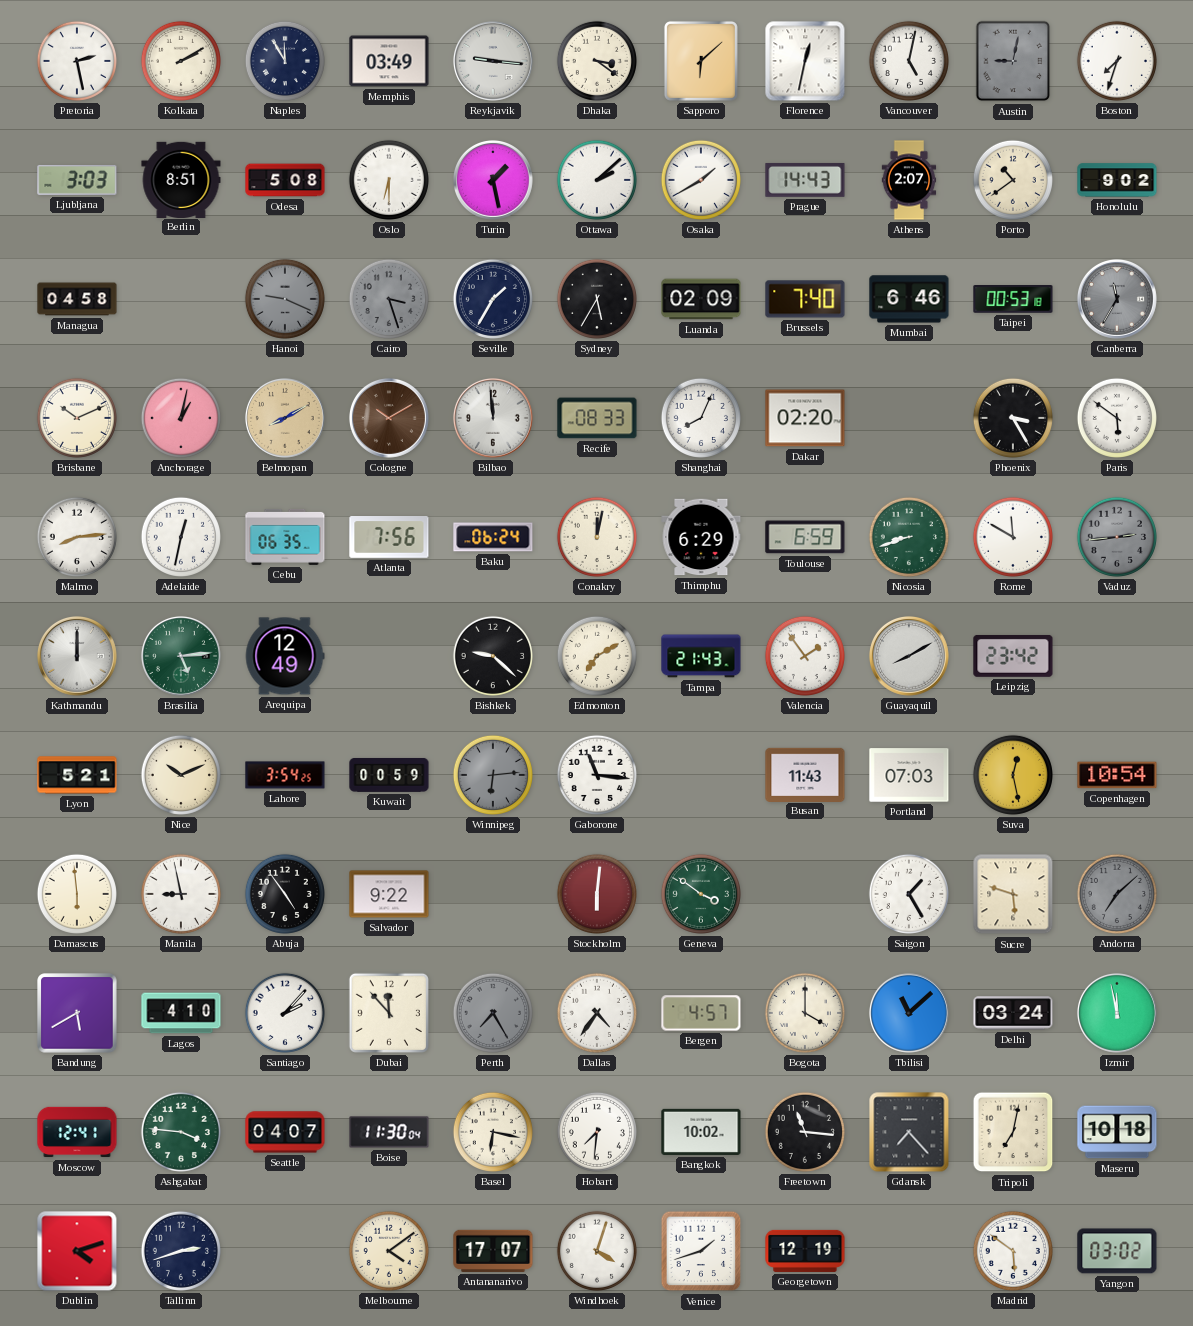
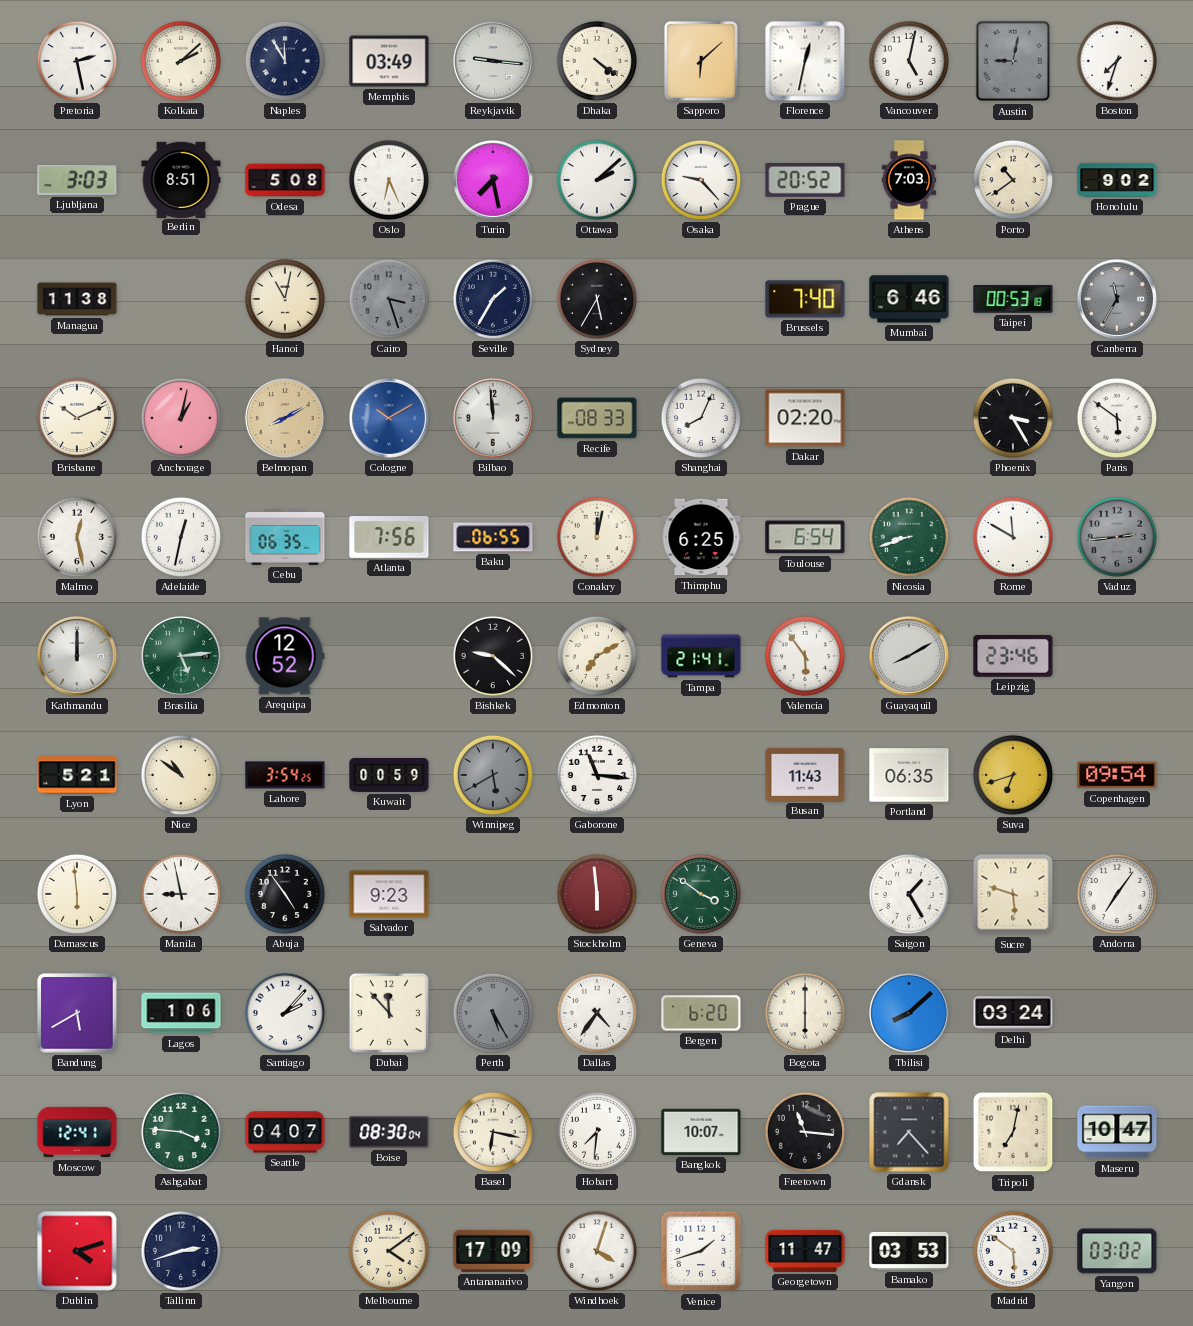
Kolkata: 2:10 -> 2:08 (181, 61)
Dhaka: 3:21 -> 4:21 (597, 61)
Oslo: 6:30 -> 6:26 (389, 180)
Turin: 1:28 -> 7:28 (493, 180)
Osaka: 1:40 -> 9:23 (701, 180)
Prague: 14:43 -> 20:52 (805, 180)
Athens: 2:07 -> 7:03 (909, 180)
Managua: 04:58 -> 11:38 (77, 299)
Hanoi: 9:19 -> 11:02 (285, 299)
Hanoi dial: grey -> cream (285, 299)
Luanda: 02:09 -> none (701, 299)
Cologne dial: brown -> blue (389, 418)
Malmo: 8:14 -> 12:28 (77, 537)
Baku: 06:24 -> 06:55 (493, 537)
Thimphu: 6:29 -> 6:25 (701, 537)
Toulouse: 6:59 -> 6:54 (805, 537)
Arequipa: 12:49 -> 12:52 (285, 656)
Tampa: 21:43 -> 21:41 (701, 656)
Valencia: 1:54 -> 5:54 (805, 656)
Leipzig: 23:42 -> 23:46 (1013, 656)
Nice: 10:11 -> 10:51 (181, 775)
Winnipeg: 6:14 -> 5:40 (493, 775)
Portland: 07:03 -> 06:35 (909, 775)
Suva: 12:28 -> 6:42 (1013, 775)
Copenhagen: 10:54 -> 09:54 (1117, 775)
Salvador: 9:22 -> 9:23 (389, 894)
Stockholm: 6:01 -> 5:59 (597, 894)
Andorra: 7:08 -> 7:06 (1117, 894)
Andorra dial: grey -> white (1117, 894)
Lagos: 4:10 -> 1:06 (181, 1013)
Perth: 7:25 -> 5:25 (493, 1013)
Bergen: 4:57 -> 6:20 (701, 1013)
Bogota: 4:00 -> 6:00 (805, 1013)
Tbilisi: 11:08 -> 8:08 (909, 1013)
Izmir: 11:58 -> none (1117, 1013)
Boise: 11:30 -> 08:30 (389, 1132)
Bangkok: 10:02 -> 10:07 (701, 1132)
Maseru: 10:18 -> 10:47 (1117, 1132)
Antananarivo: 17:07 -> 17:09 (493, 1251)
Georgetown: 12:19 -> 11:47 (805, 1251)
Bamako: none -> 03:53 (909, 1251)
